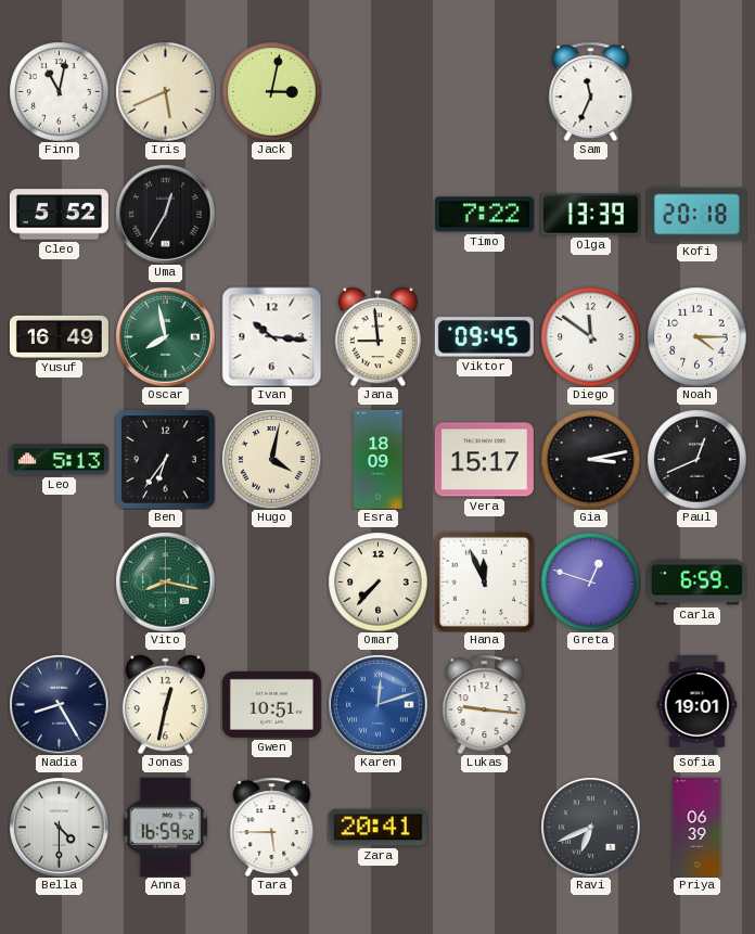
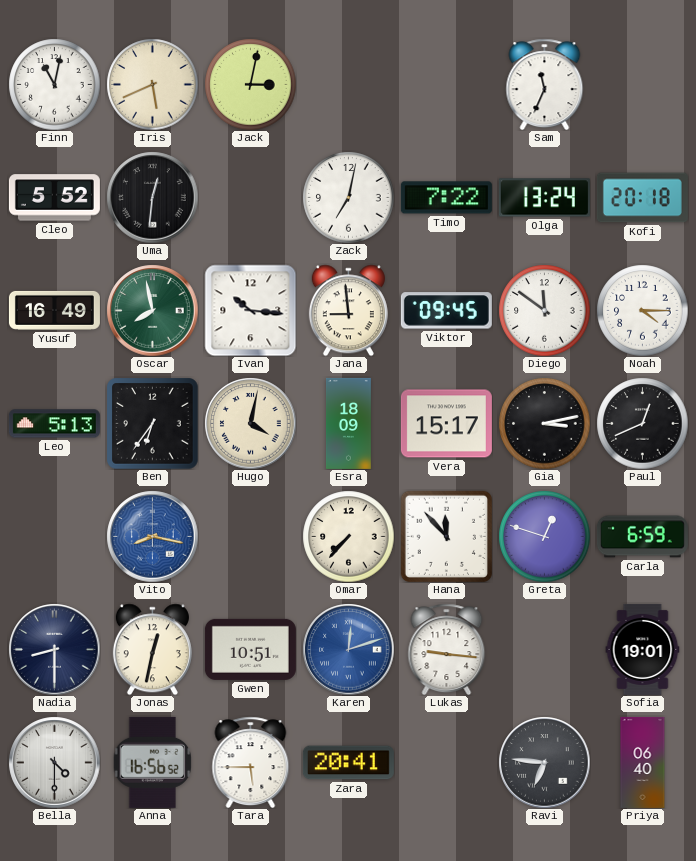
Uma: 12:35 -> 12:31 (152, 197)
Zack: none -> 7:02 (348, 197)
Olga: 13:39 -> 13:24 (544, 198)
Vito dial: green -> blue (152, 536)
Hana: 11:56 -> 11:53 (446, 536)
Nadia: 8:25 -> 8:30 (54, 649)
Anna: 16:59 -> 16:56 (152, 762)
Ravi: 6:41 -> 6:46 (544, 762)
Priya: 06:39 -> 06:40 (643, 762)
